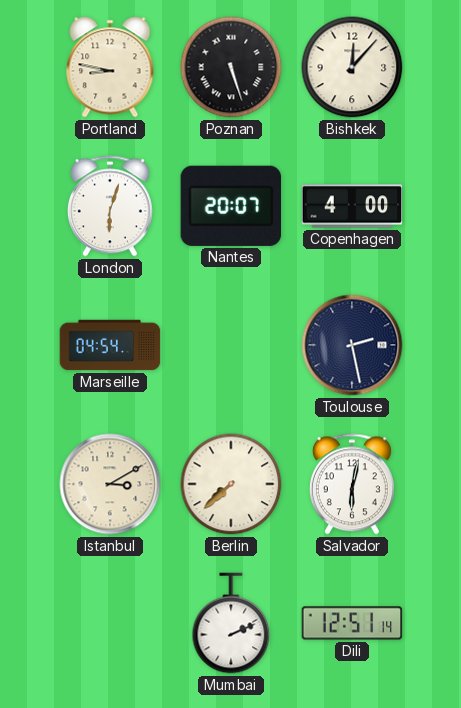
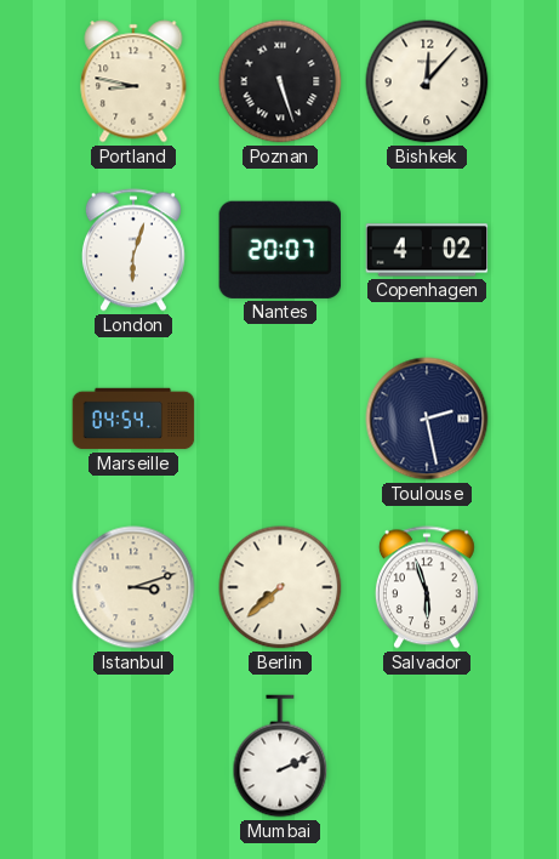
Copenhagen: 4:00 -> 4:02 (427, 250)
Istanbul: 3:10 -> 3:12 (133, 587)
Salvador: 6:02 -> 5:57 (427, 587)
Dili: 12:51 -> none (352, 623)
